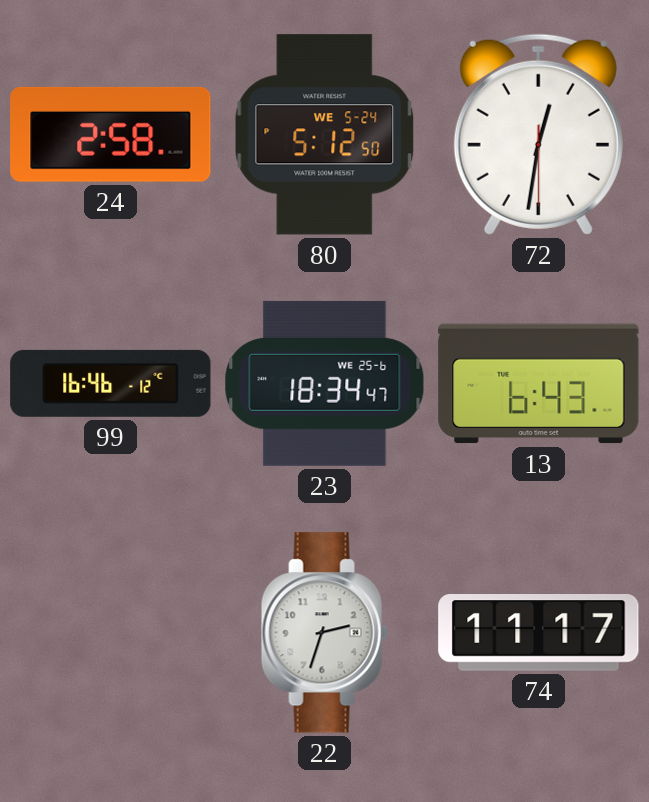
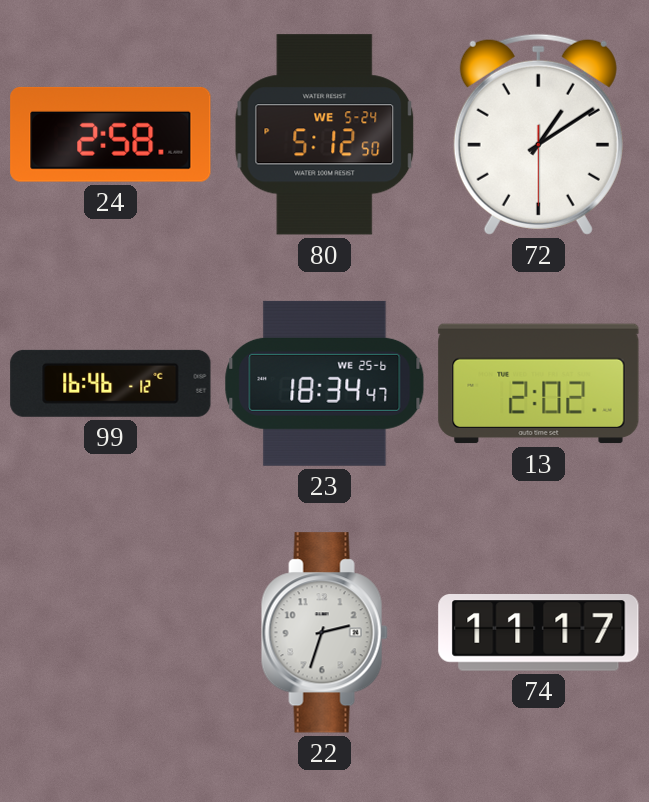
72: 12:31 -> 1:09 (538, 134)
13: 6:43 -> 2:02 (539, 384)
